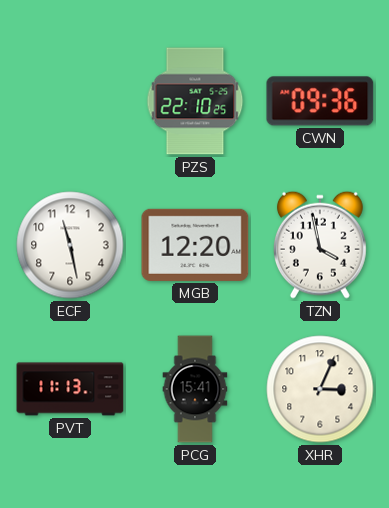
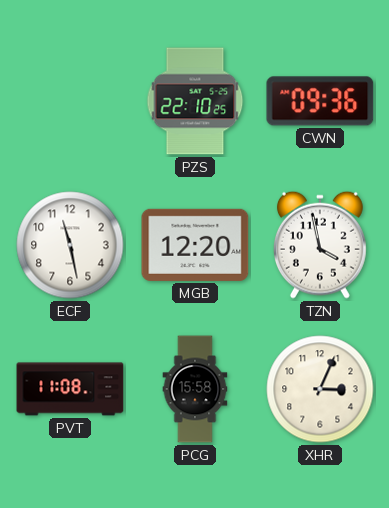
PVT: 11:13 -> 11:08 (70, 389)
PCG: 15:41 -> 15:58 (195, 389)
